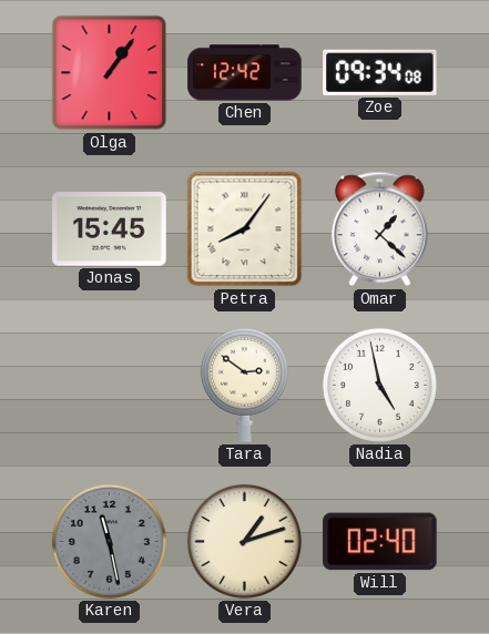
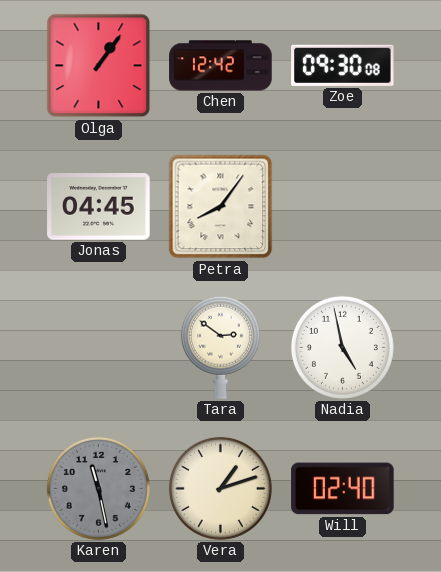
Zoe: 09:34 -> 09:30 (343, 65)
Jonas: 15:45 -> 04:45 (99, 207)
Omar: 1:22 -> none (379, 229)
